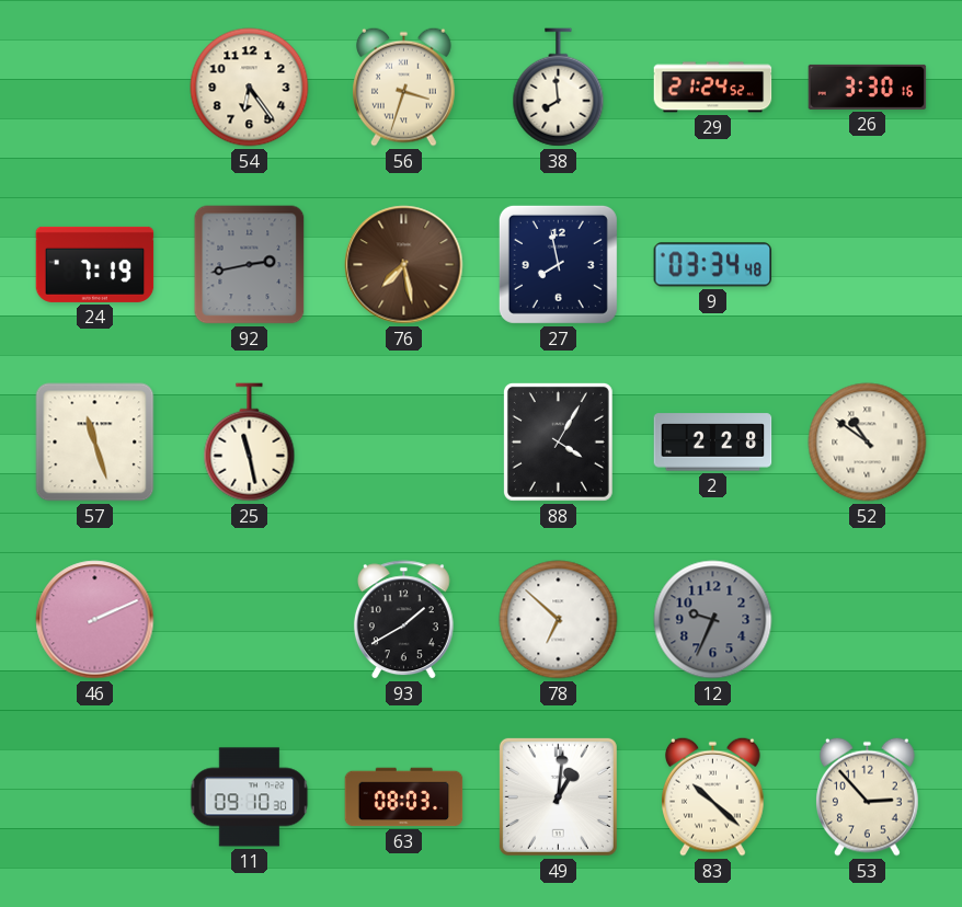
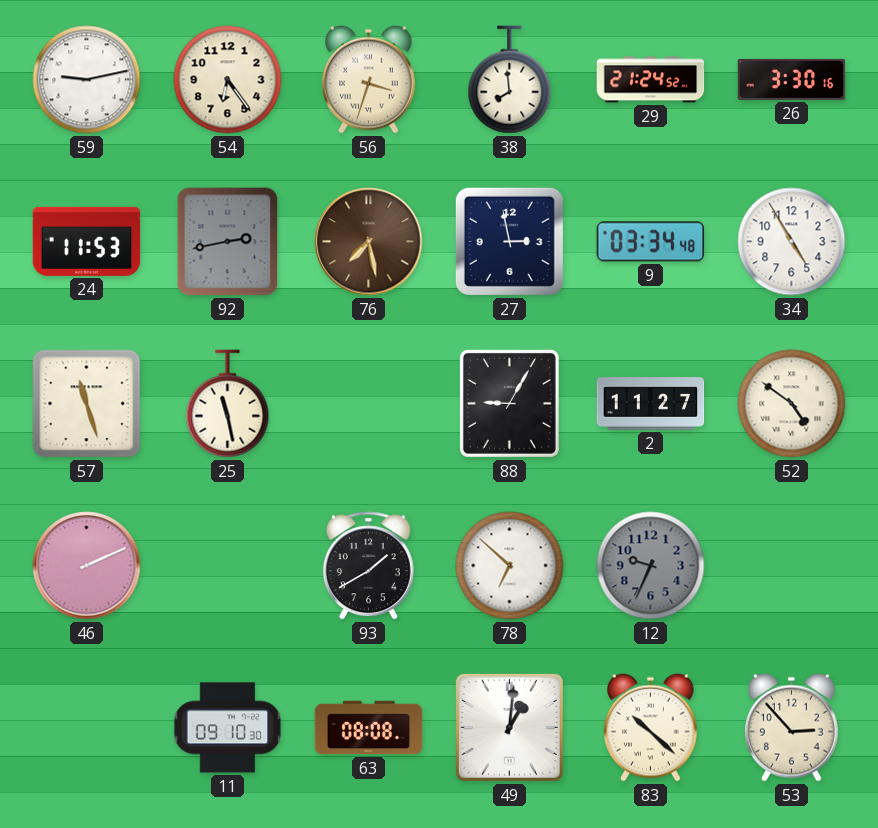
59: none -> 9:13 (87, 80)
24: 7:19 -> 11:53 (87, 241)
27: 7:58 -> 2:58 (509, 241)
34: none -> 4:55 (792, 242)
88: 4:05 -> 9:05 (509, 403)
2: 2:28 -> 11:27 (651, 404)
52: 10:51 -> 4:51 (792, 404)
63: 08:03 -> 08:08 (369, 728)
